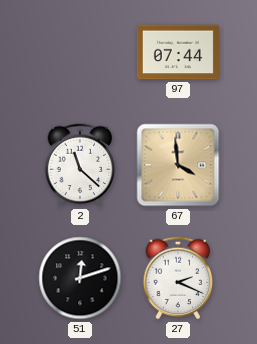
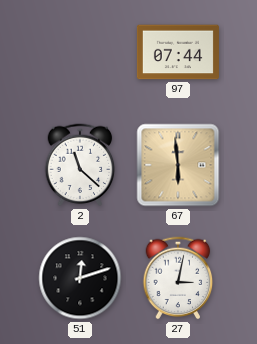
67: 3:59 -> 5:59 (178, 165)
27: 2:19 -> 3:02 (178, 278)
